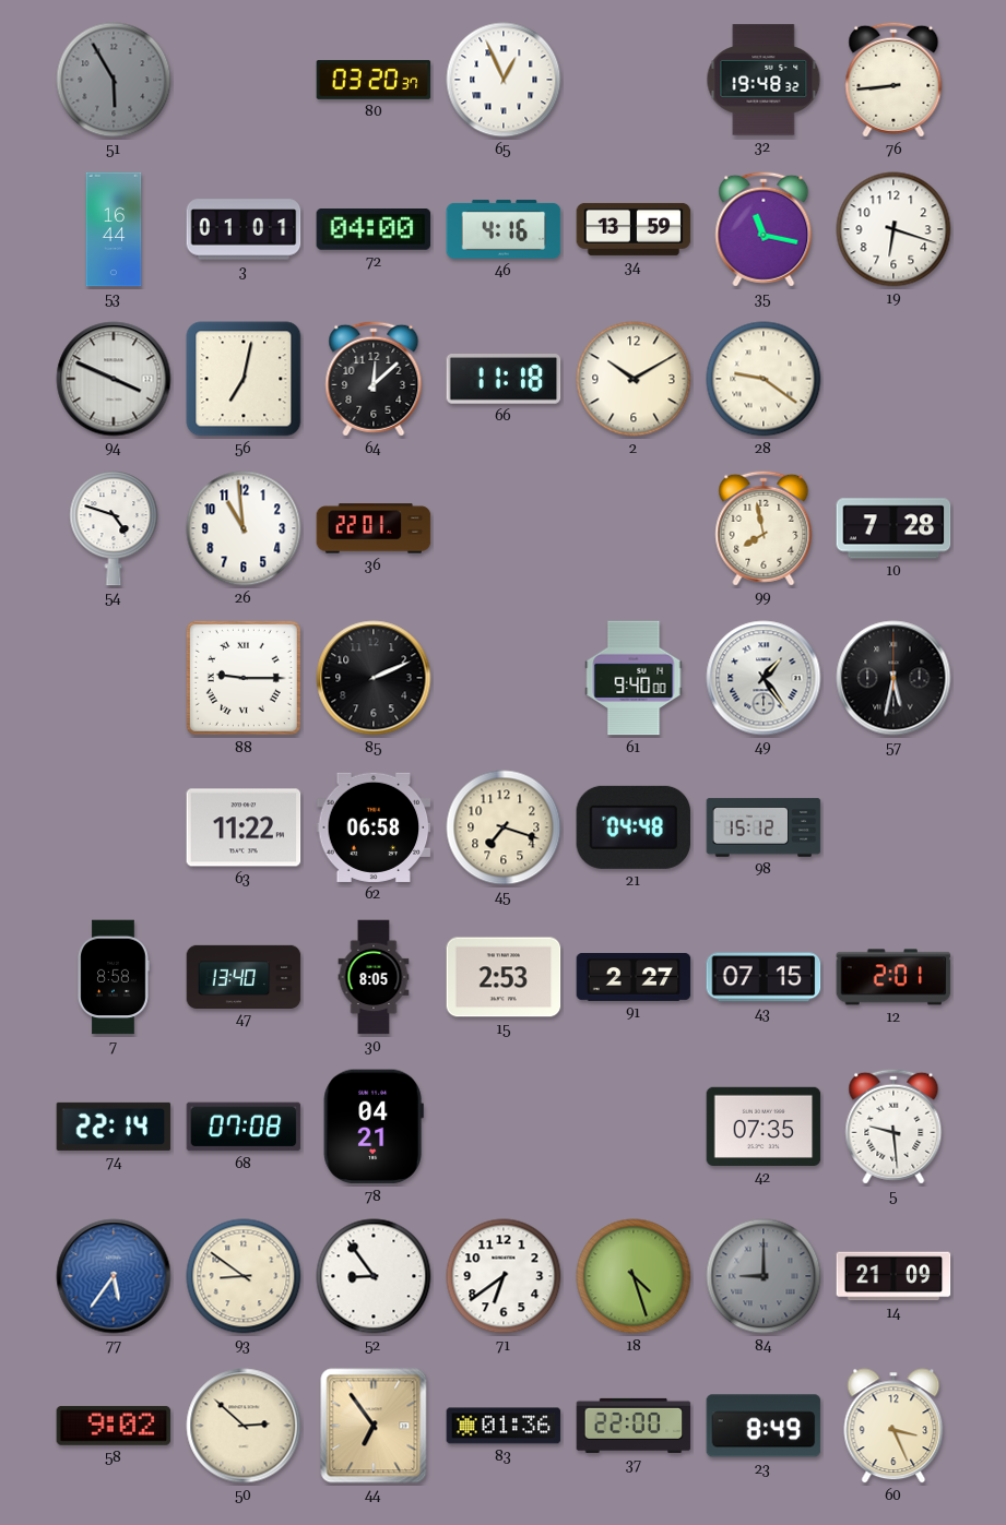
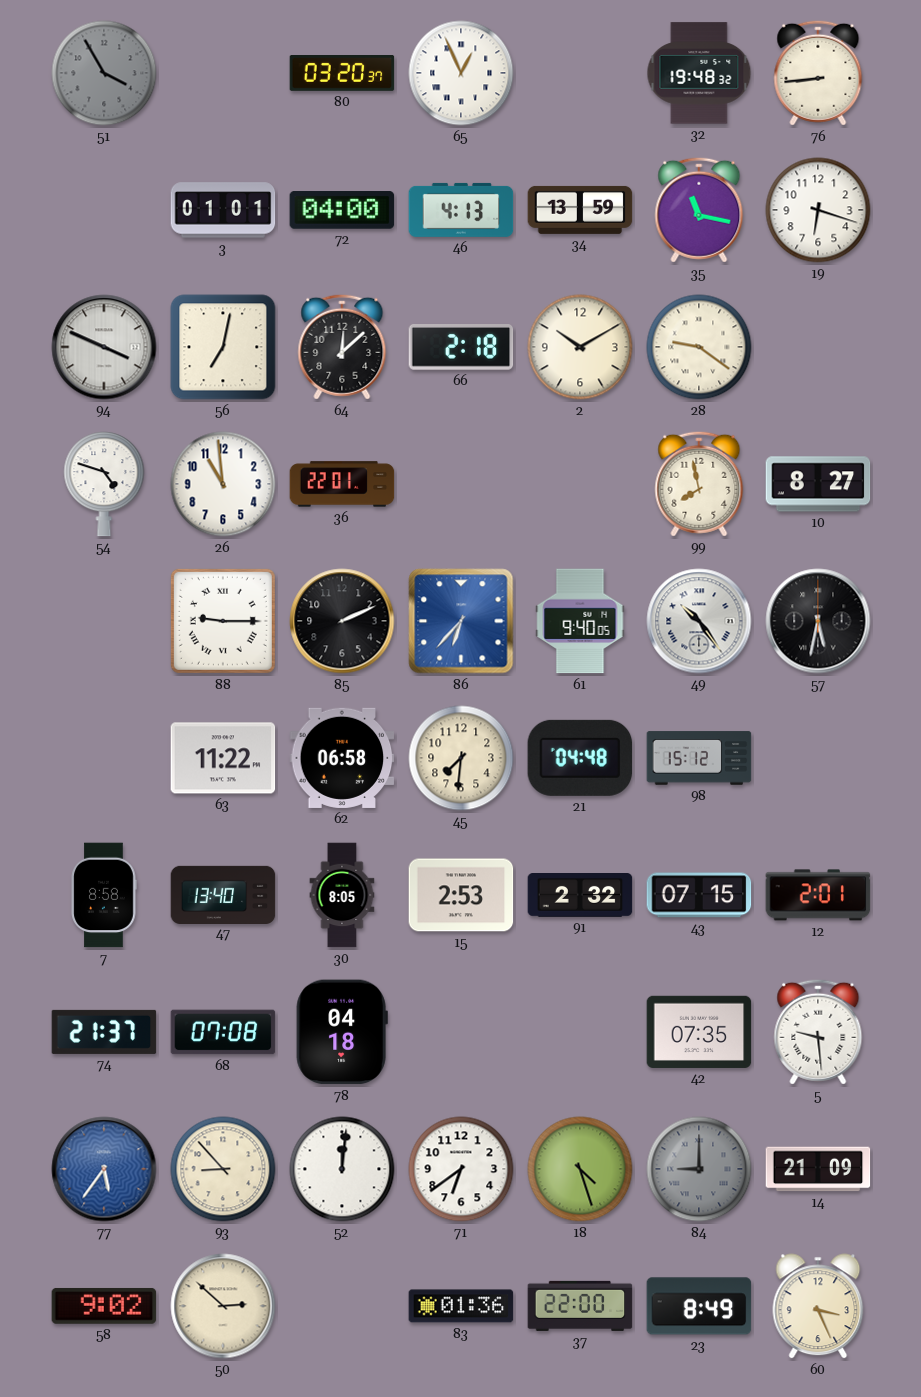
51: 5:55 -> 3:55 (104, 73)
53: 16:44 -> none (114, 229)
46: 4:16 -> 4:13 (461, 210)
66: 11:18 -> 2:18 (461, 348)
10: 7:28 -> 8:27 (818, 484)
86: none -> 6:37 (461, 621)
61: 9:40:00 -> 9:40:05 (580, 621)
49: 1:24 -> 10:24 (699, 621)
45: 7:18 -> 7:31 (461, 758)
91: 2:27 -> 2:32 (580, 896)
74: 22:14 -> 21:37 (104, 1032)
78: 04:21 -> 04:18 (342, 1032)
93: 8:51 -> 8:53 (223, 1169)
52: 8:54 -> 12:01 (342, 1169)
44: 6:54 -> none (374, 1426)
